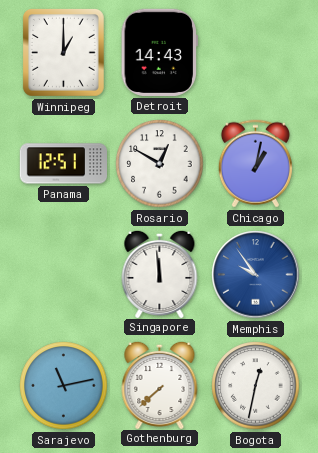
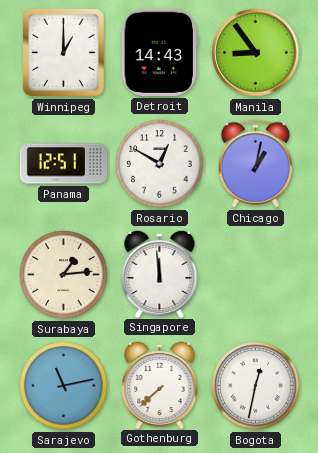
Manila: none -> 8:54 (256, 53)
Surabaya: none -> 1:14 (64, 275)
Memphis: 9:54 -> none (256, 275)
